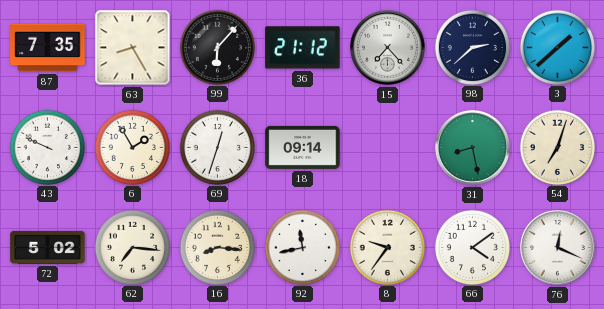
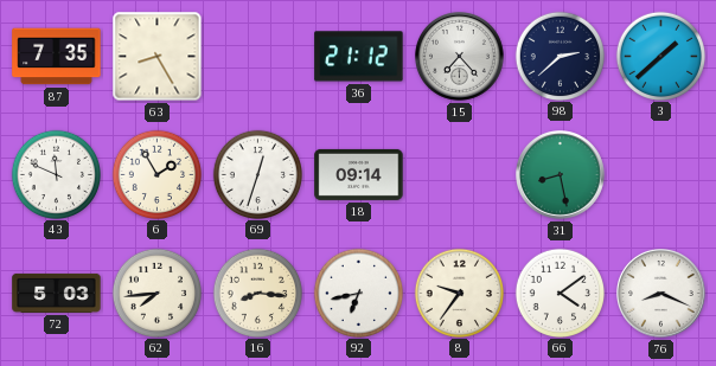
99: 6:07 -> none (217, 47)
43: 9:49 -> 11:49 (56, 174)
54: 7:03 -> none (557, 147)
72: 5:02 -> 5:03 (57, 293)
62: 7:16 -> 7:44 (156, 293)
92: 11:43 -> 6:43 (358, 293)
76: 12:19 -> 8:19 (661, 294)
